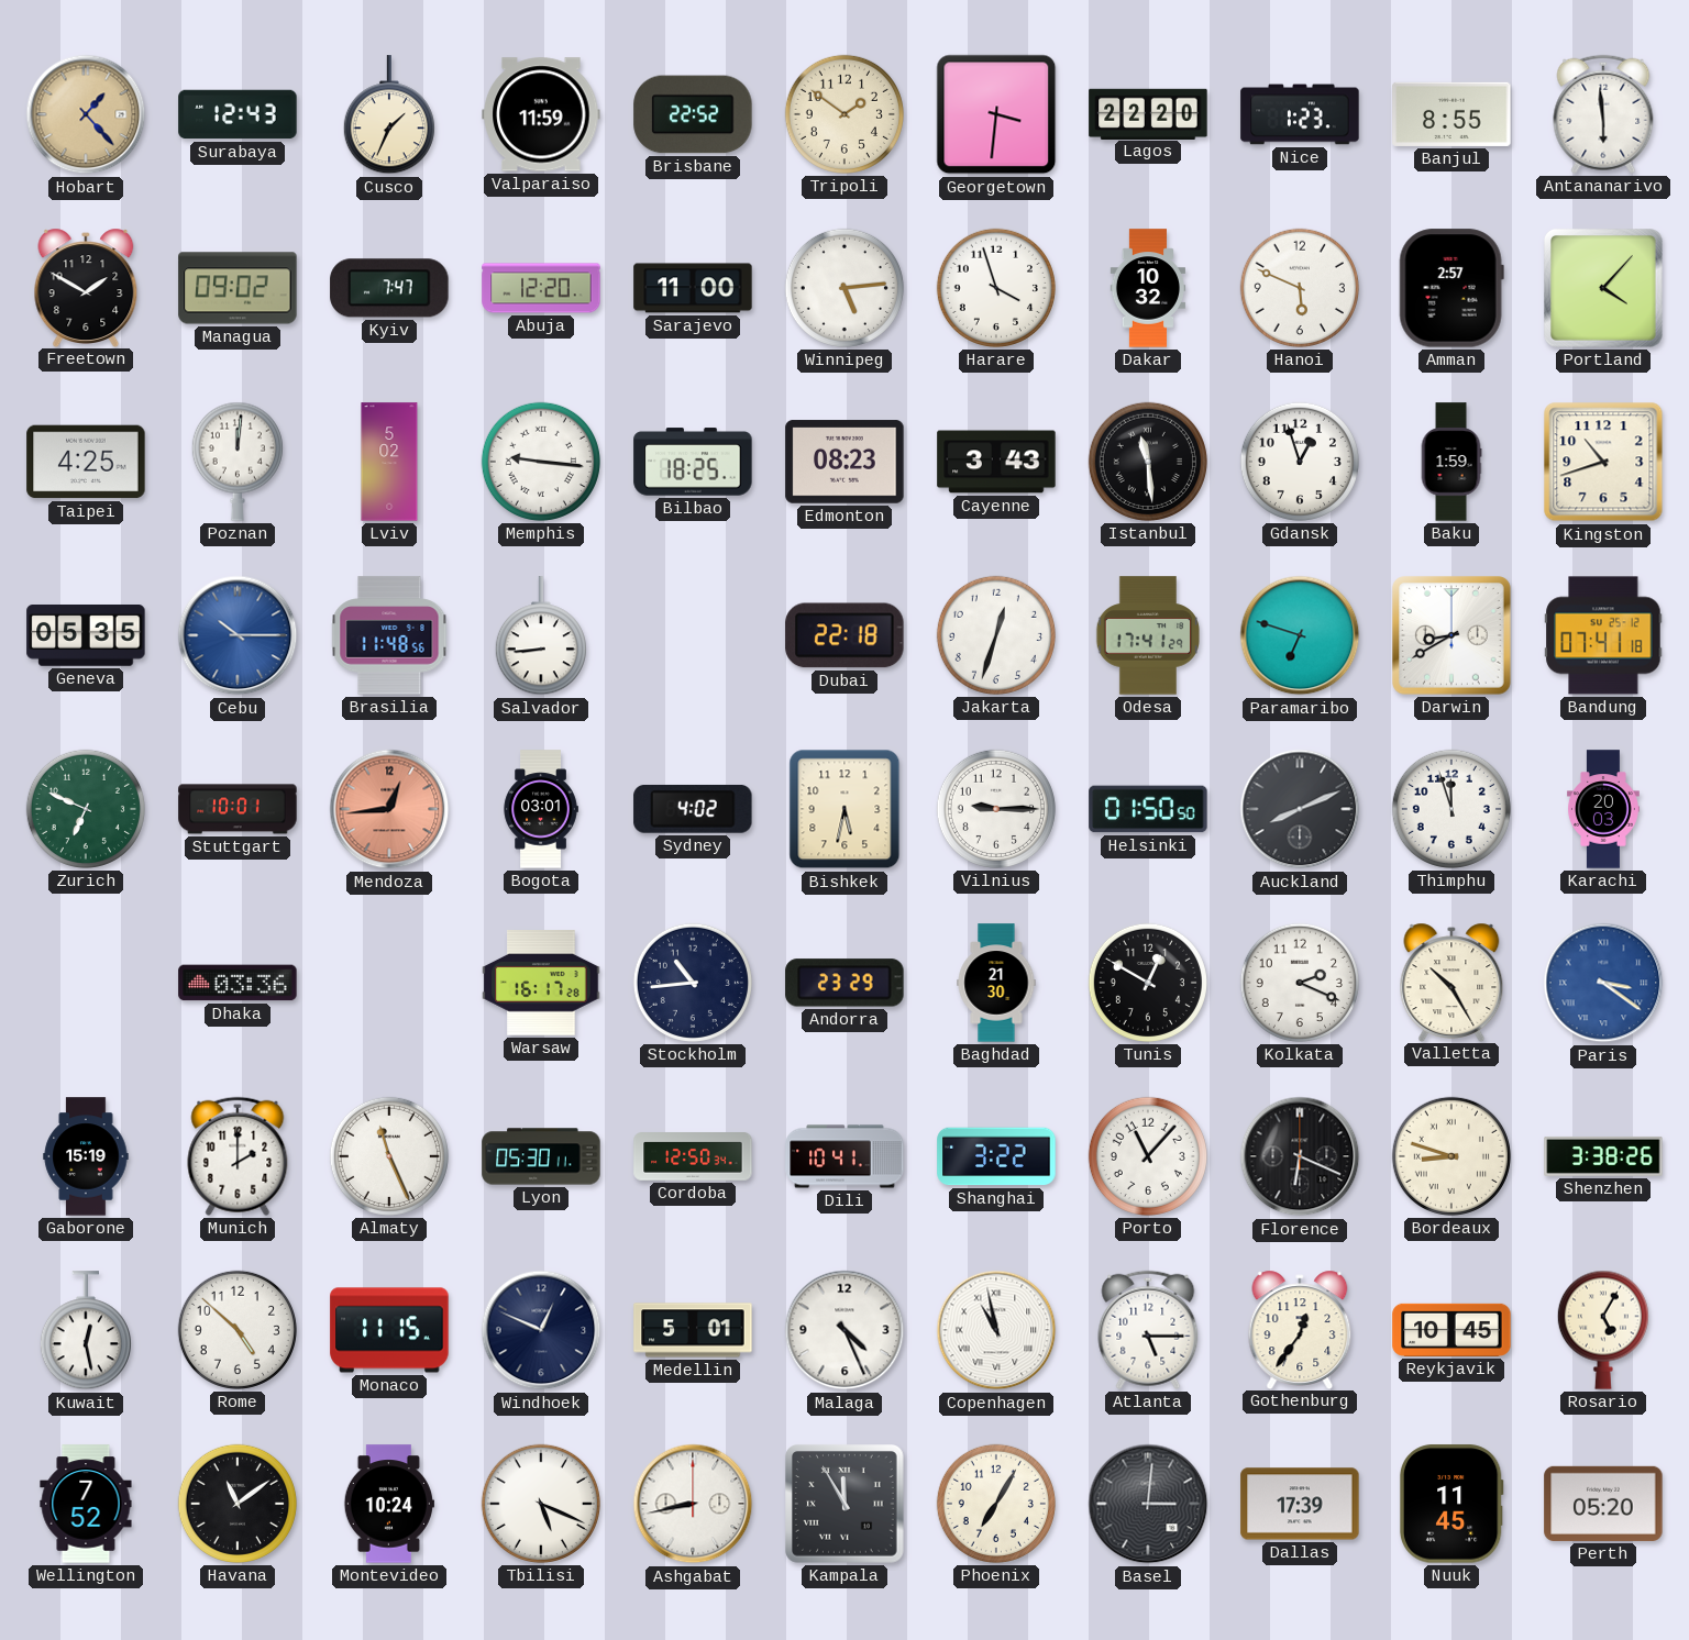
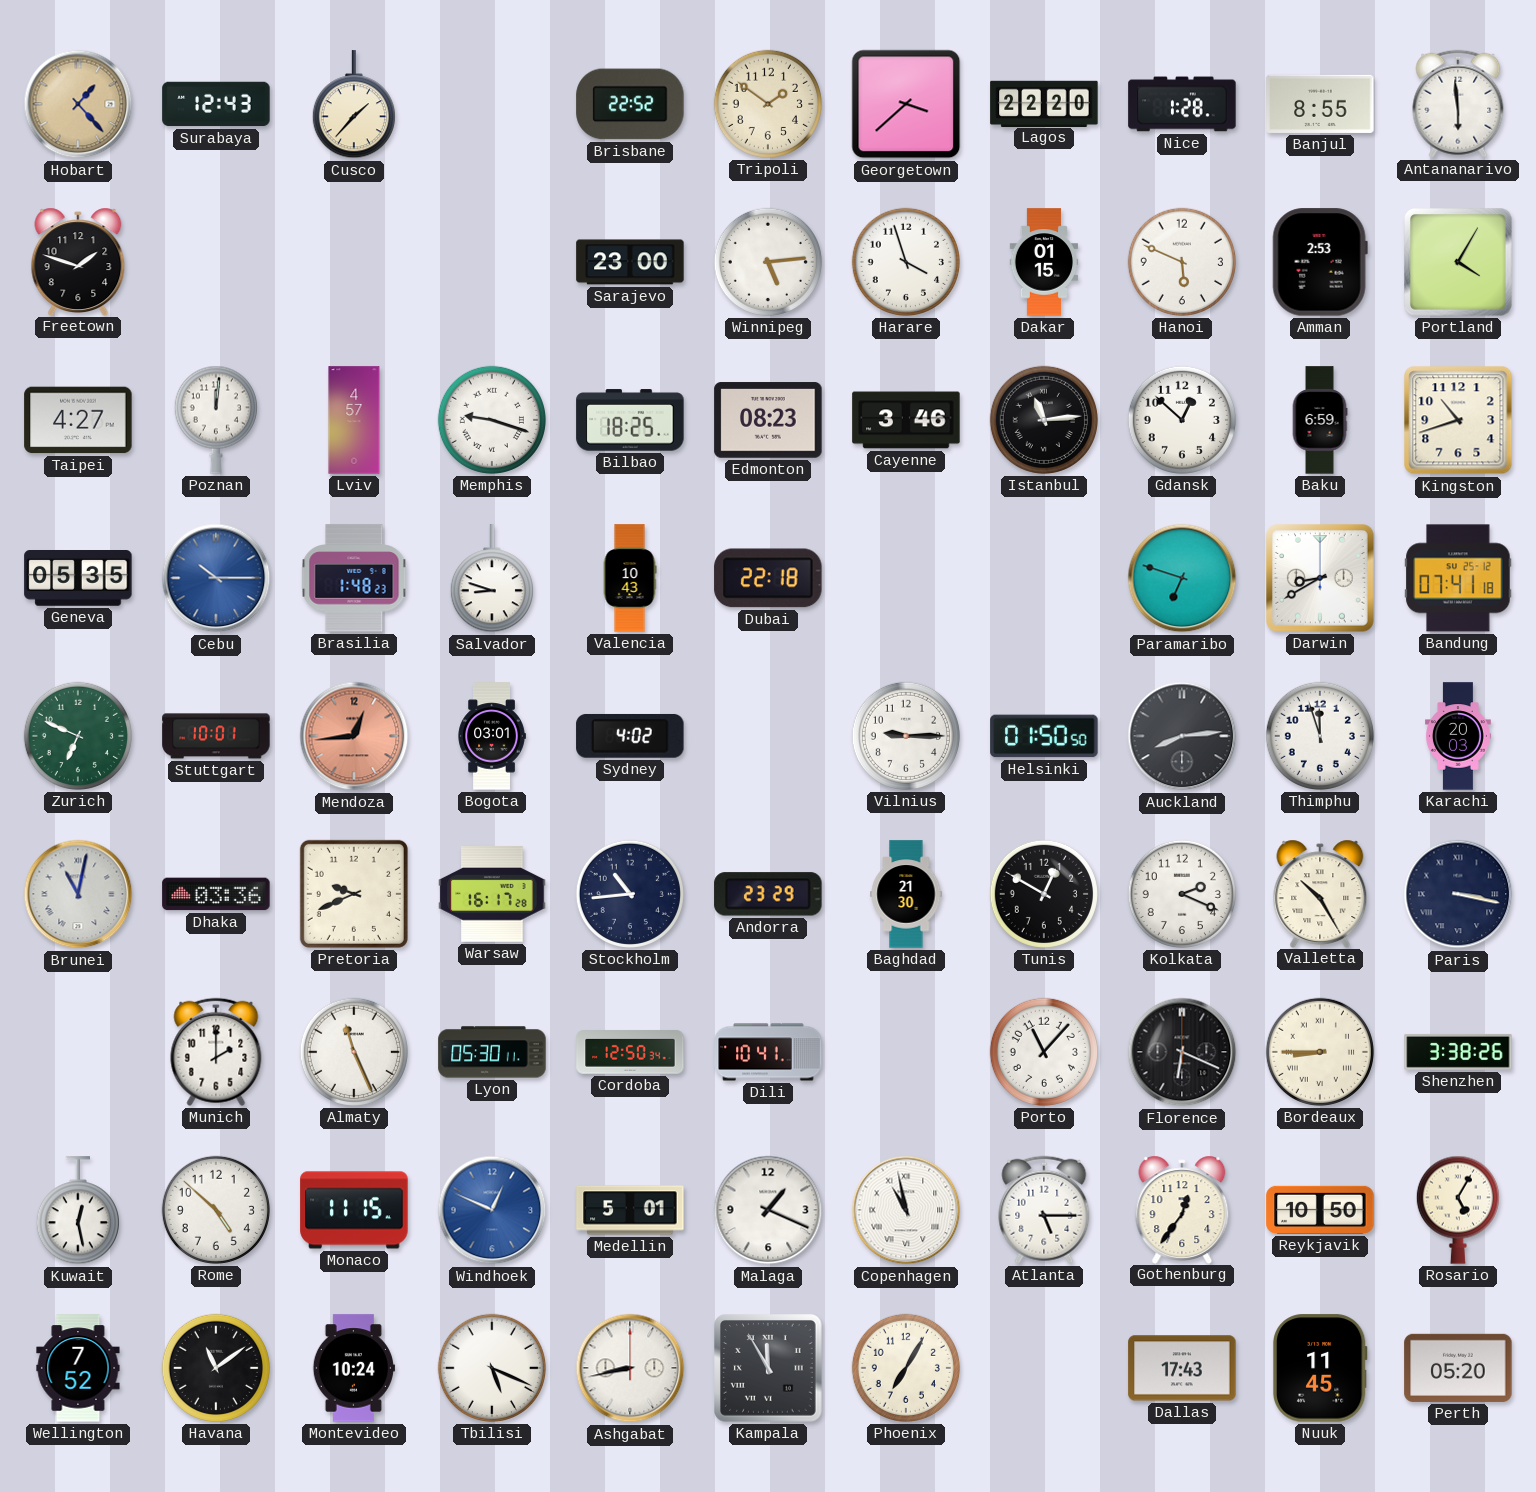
Cusco: 1:34 -> 1:37 (354, 105)
Valparaiso: 11:59 -> none (541, 114)
Georgetown: 3:31 -> 3:38 (906, 104)
Nice: 1:23 -> 1:28 (1182, 104)
Freetown: 1:50 -> 1:48 (78, 261)
Managua: 09:02 -> none (238, 288)
Kyiv: 7:47 -> none (389, 288)
Abuja: 12:20 -> none (541, 288)
Sarajevo: 11:00 -> 23:00 (630, 262)
Dakar: 10:32 -> 01:15 (1044, 262)
Amman: 2:57 -> 2:53 (1320, 262)
Portland: 4:07 -> 4:05 (1459, 263)
Taipei: 4:25 -> 4:27 (78, 420)
Lviv: 5:02 -> 4:57 (354, 420)
Memphis: 9:16 -> 9:18 (492, 420)
Cayenne: 3:43 -> 3:46 (906, 420)
Istanbul: 11:29 -> 11:14 (1044, 420)
Gdansk: 12:57 -> 12:52 (1182, 420)
Baku: 1:59 -> 6:59 (1320, 420)
Brasilia: 11:48 -> 1:48 (354, 578)
Salvador: 8:44 -> 8:48 (492, 579)
Valencia: none -> 10:43 (630, 578)
Jakarta: 12:33 -> none (996, 635)
Odesa: 17:41 -> none (1147, 635)
Bishkek: 5:32 -> none (844, 809)
Auckland: 8:11 -> 8:14 (1182, 736)
Brunei: none -> 11:02 (78, 894)
Pretoria: none -> 9:41 (354, 894)
Paris: 3:21 -> 3:17 (1458, 894)
Paris dial: blue -> navy (1458, 894)
Gaborone: 15:19 -> none (86, 1156)
Shanghai: 3:22 -> none (996, 1156)
Bordeaux: 8:48 -> 8:45 (1320, 1052)
Windhoek dial: navy -> blue (492, 1210)
Malaga: 4:26 -> 1:19 (768, 1210)
Reykjavik: 10:45 -> 10:50 (1320, 1210)
Basel: 3:01 -> none (1148, 1504)
Dallas: 17:39 -> 17:43 (1182, 1368)
